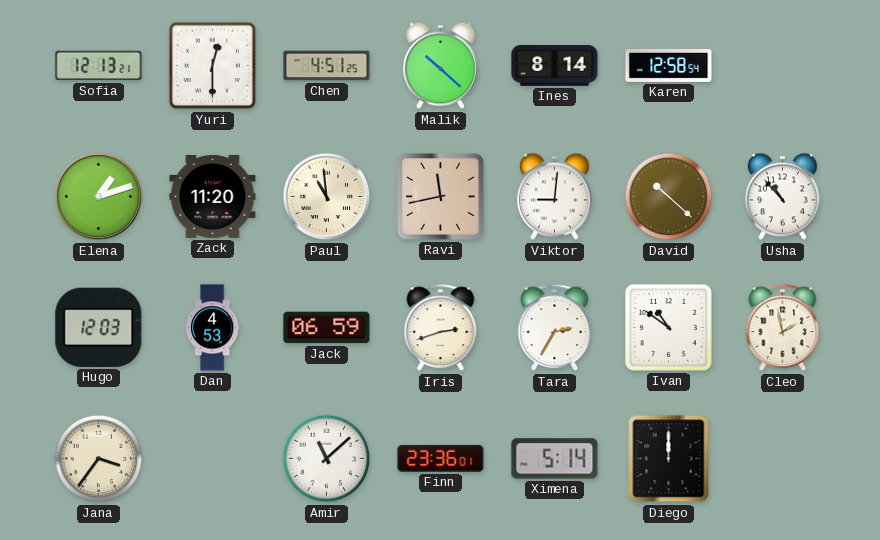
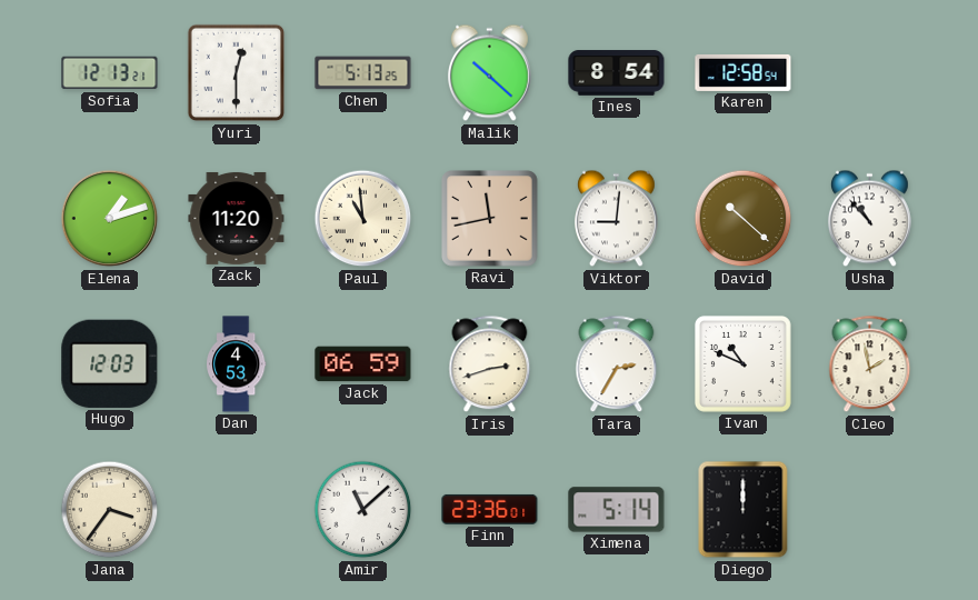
Chen: 4:51 -> 5:13 (363, 73)
Ines: 8:14 -> 8:54 (617, 73)
Ivan: 10:51 -> 10:49 (742, 363)
